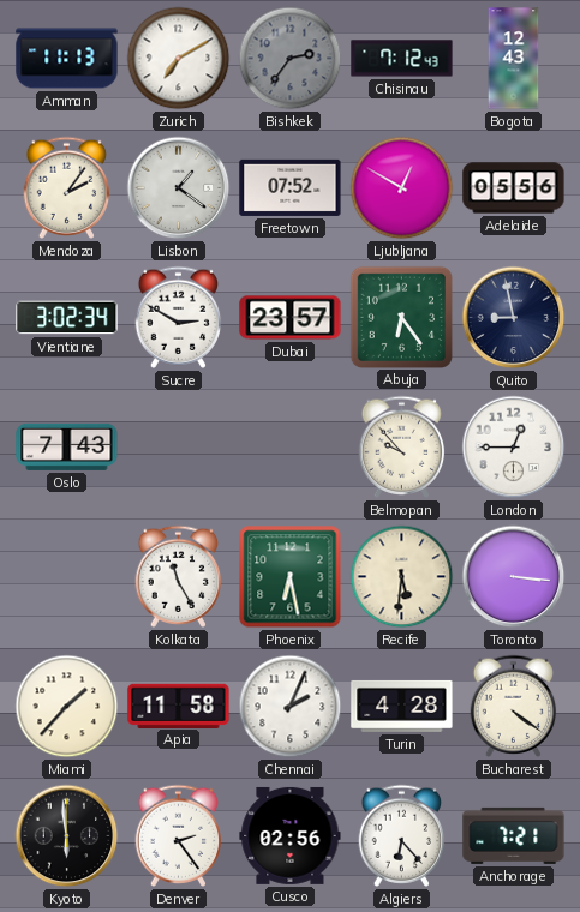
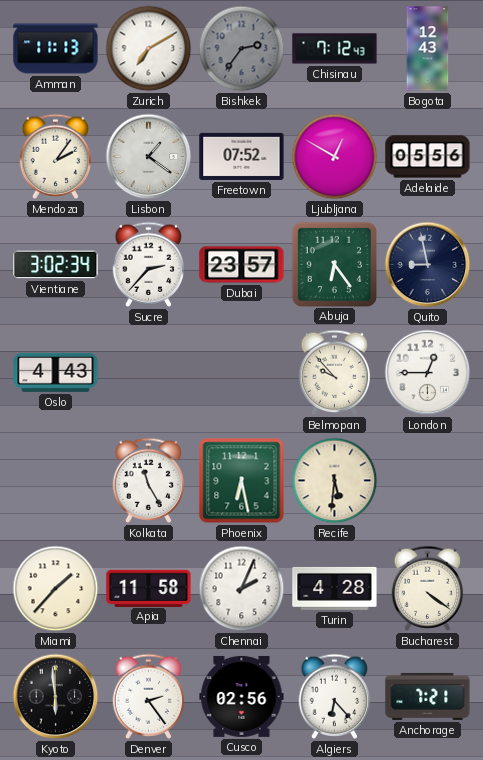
Sucre: 2:50 -> 2:37 (149, 264)
Oslo: 7:43 -> 4:43 (56, 372)
Toronto: 3:16 -> none (514, 577)
